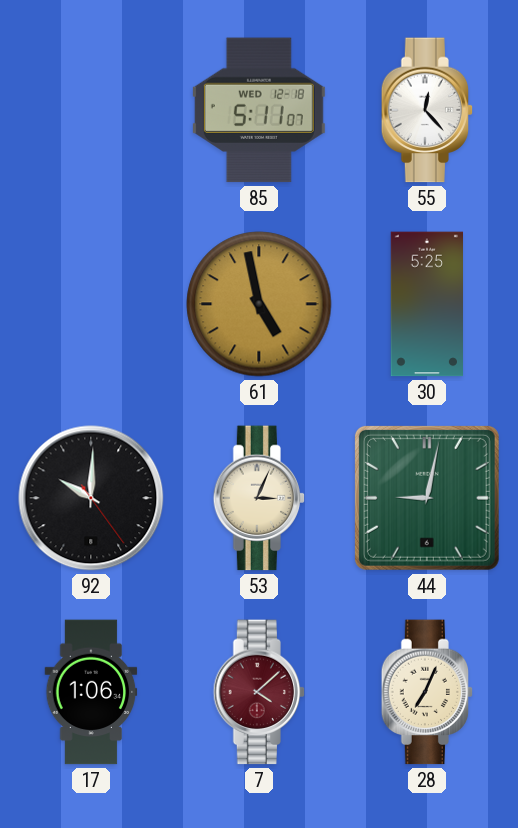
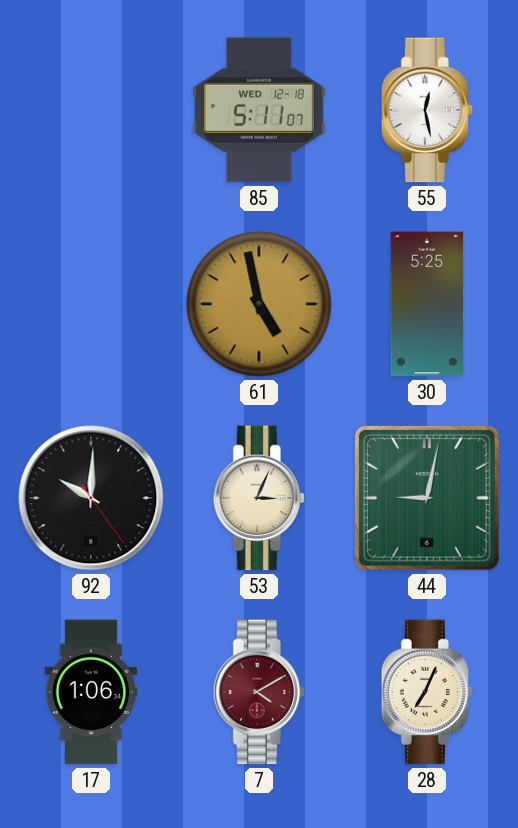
55: 12:23 -> 12:28 (427, 110)
7: 4:08 -> 4:10 (259, 692)
